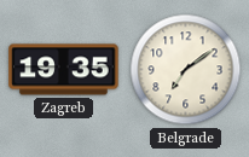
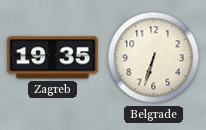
Belgrade: 7:09 -> 6:33 (154, 58)
